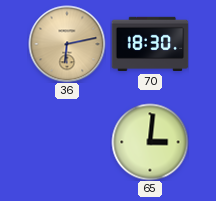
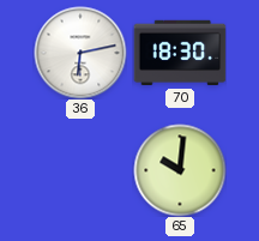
36 dial: champagne -> white (80, 53)
65: 3:01 -> 10:01 (180, 170)
